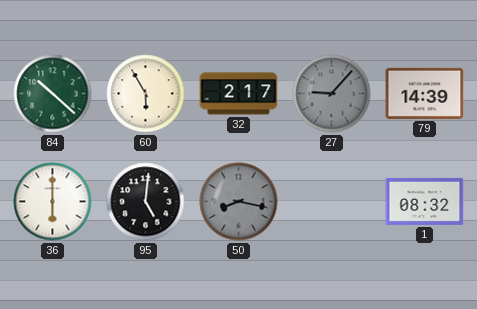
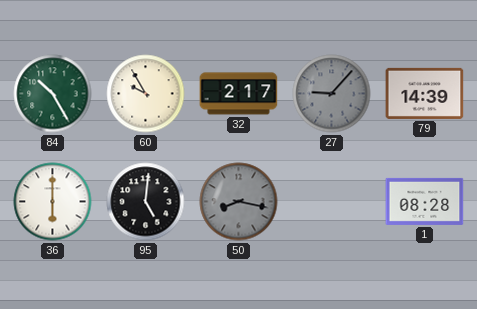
84: 10:22 -> 10:25 (53, 94)
60: 5:55 -> 9:55 (146, 94)
1: 08:32 -> 08:28 (425, 201)
